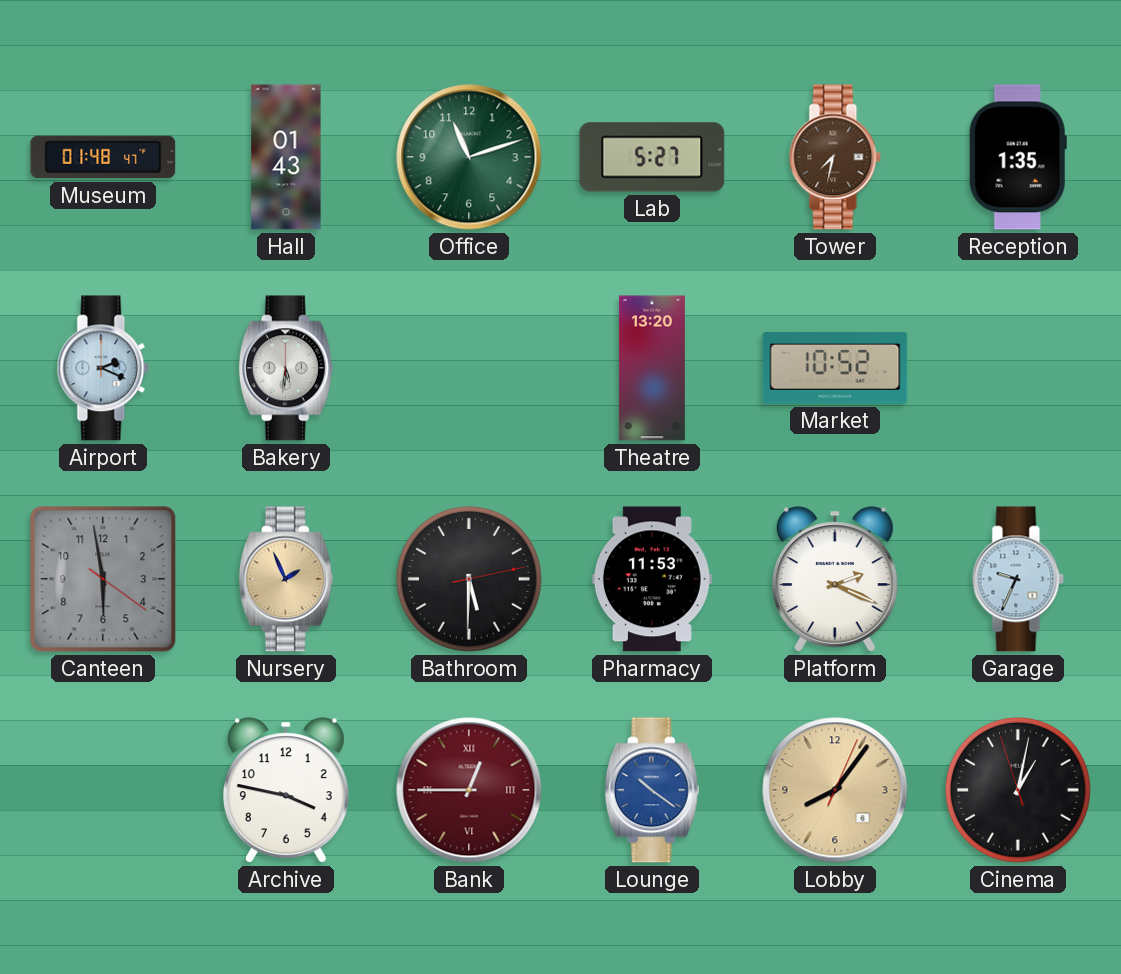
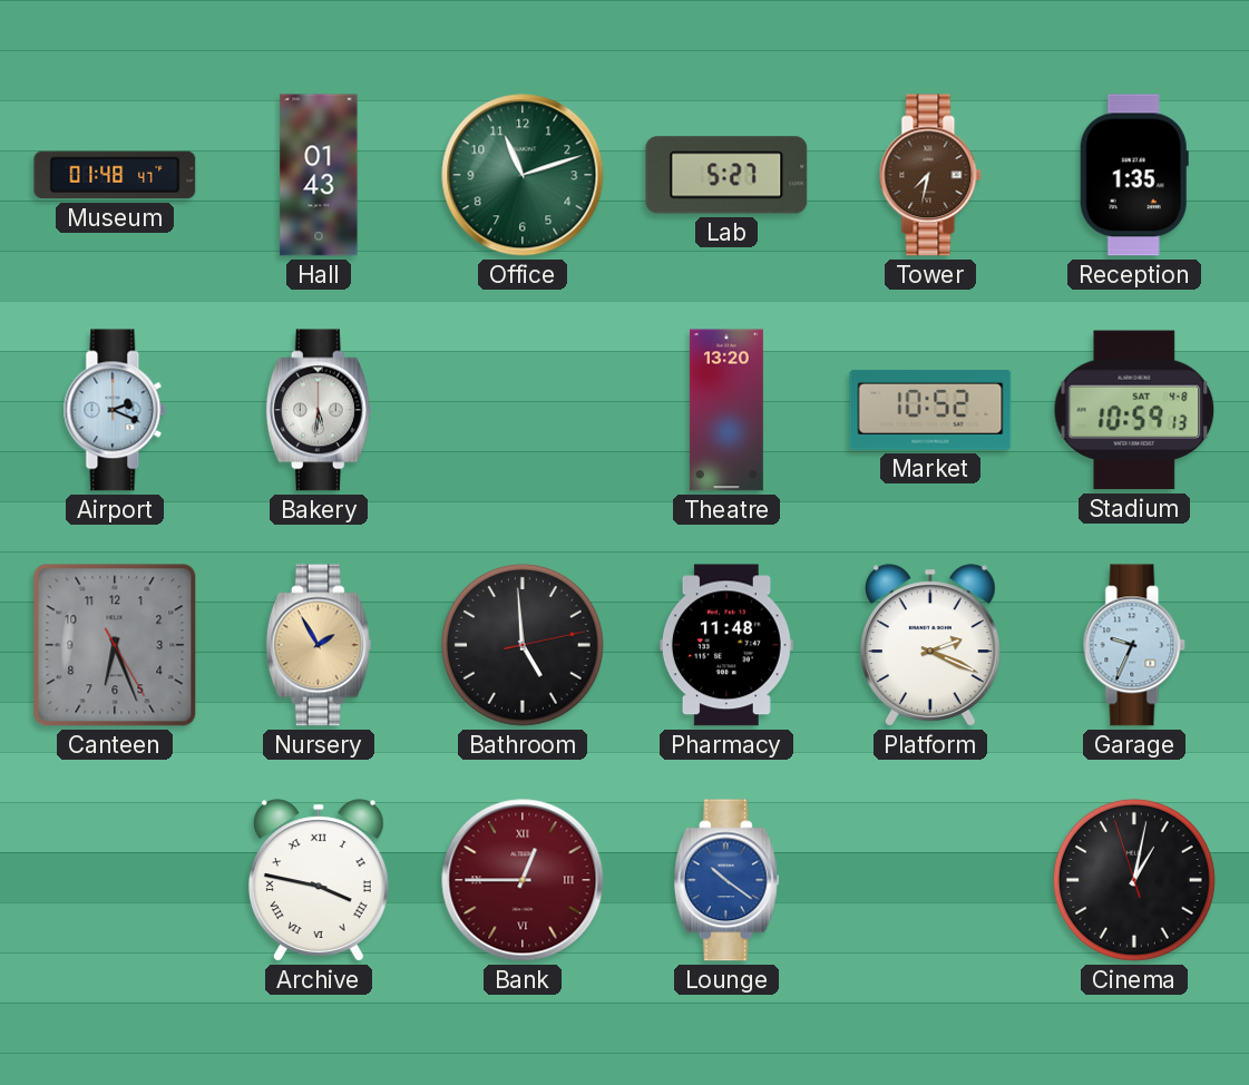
Stadium: none -> 10:59 (1134, 410)
Canteen: 5:58 -> 6:26 (115, 645)
Nursery: 1:56 -> 1:55 (319, 645)
Bathroom: 5:30 -> 4:59 (523, 645)
Pharmacy: 11:53 -> 11:48 (726, 645)
Archive numerals: Arabic -> Roman (319, 880)
Lobby: 8:06 -> none (835, 790)
